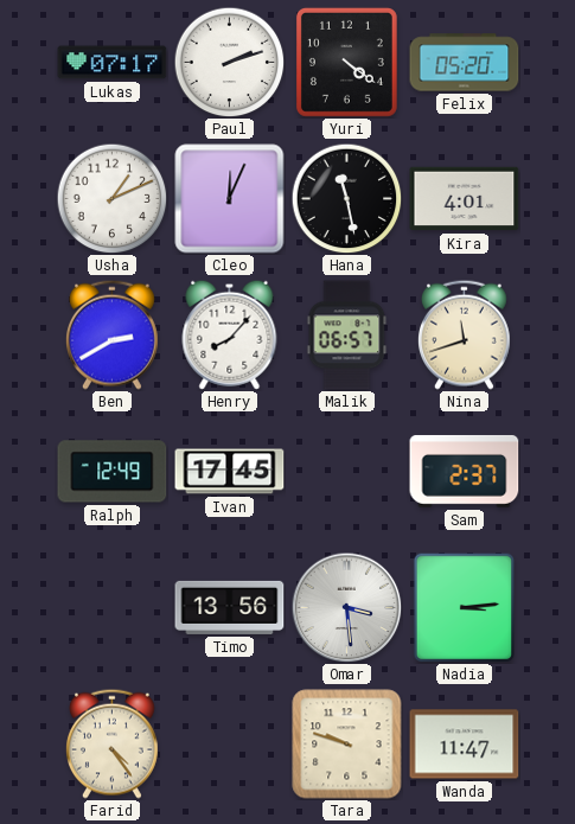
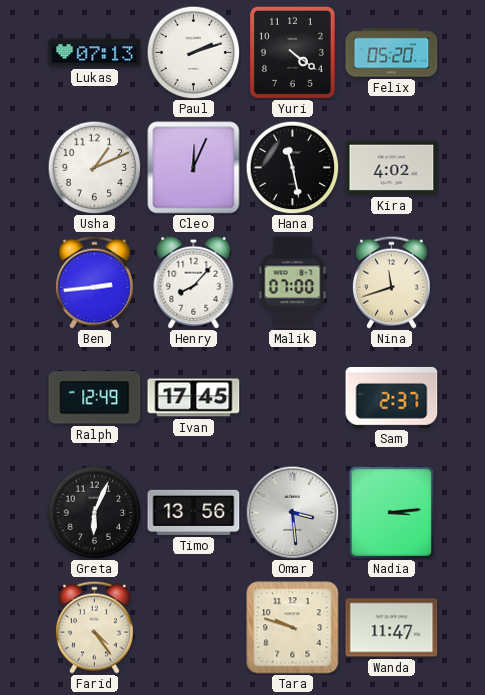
Lukas: 07:17 -> 07:13 (95, 53)
Kira: 4:01 -> 4:02 (392, 168)
Ben: 2:40 -> 2:44 (94, 282)
Malik: 06:57 -> 07:00 (293, 283)
Greta: none -> 6:04 (94, 512)
